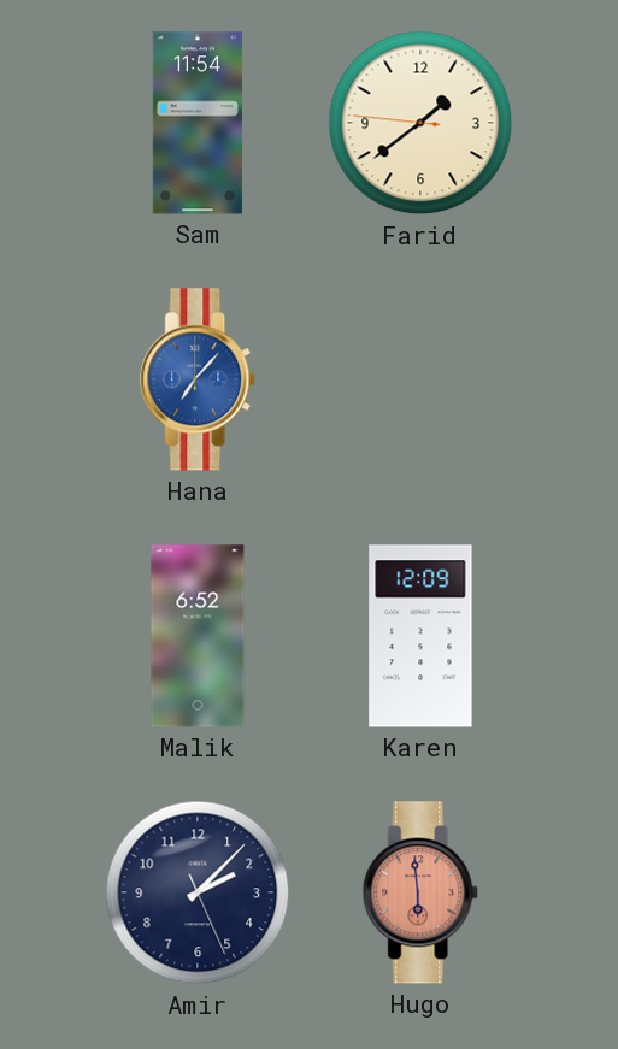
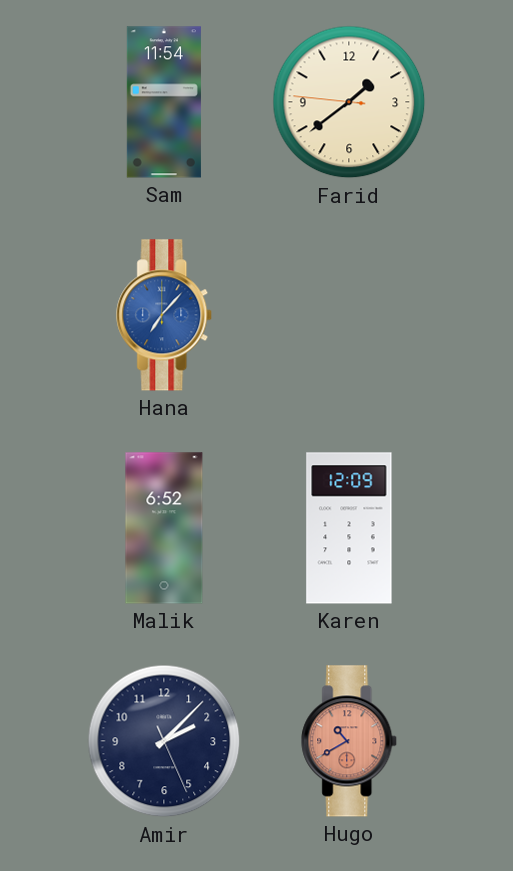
Hugo: 5:59 -> 10:40 (350, 741)
